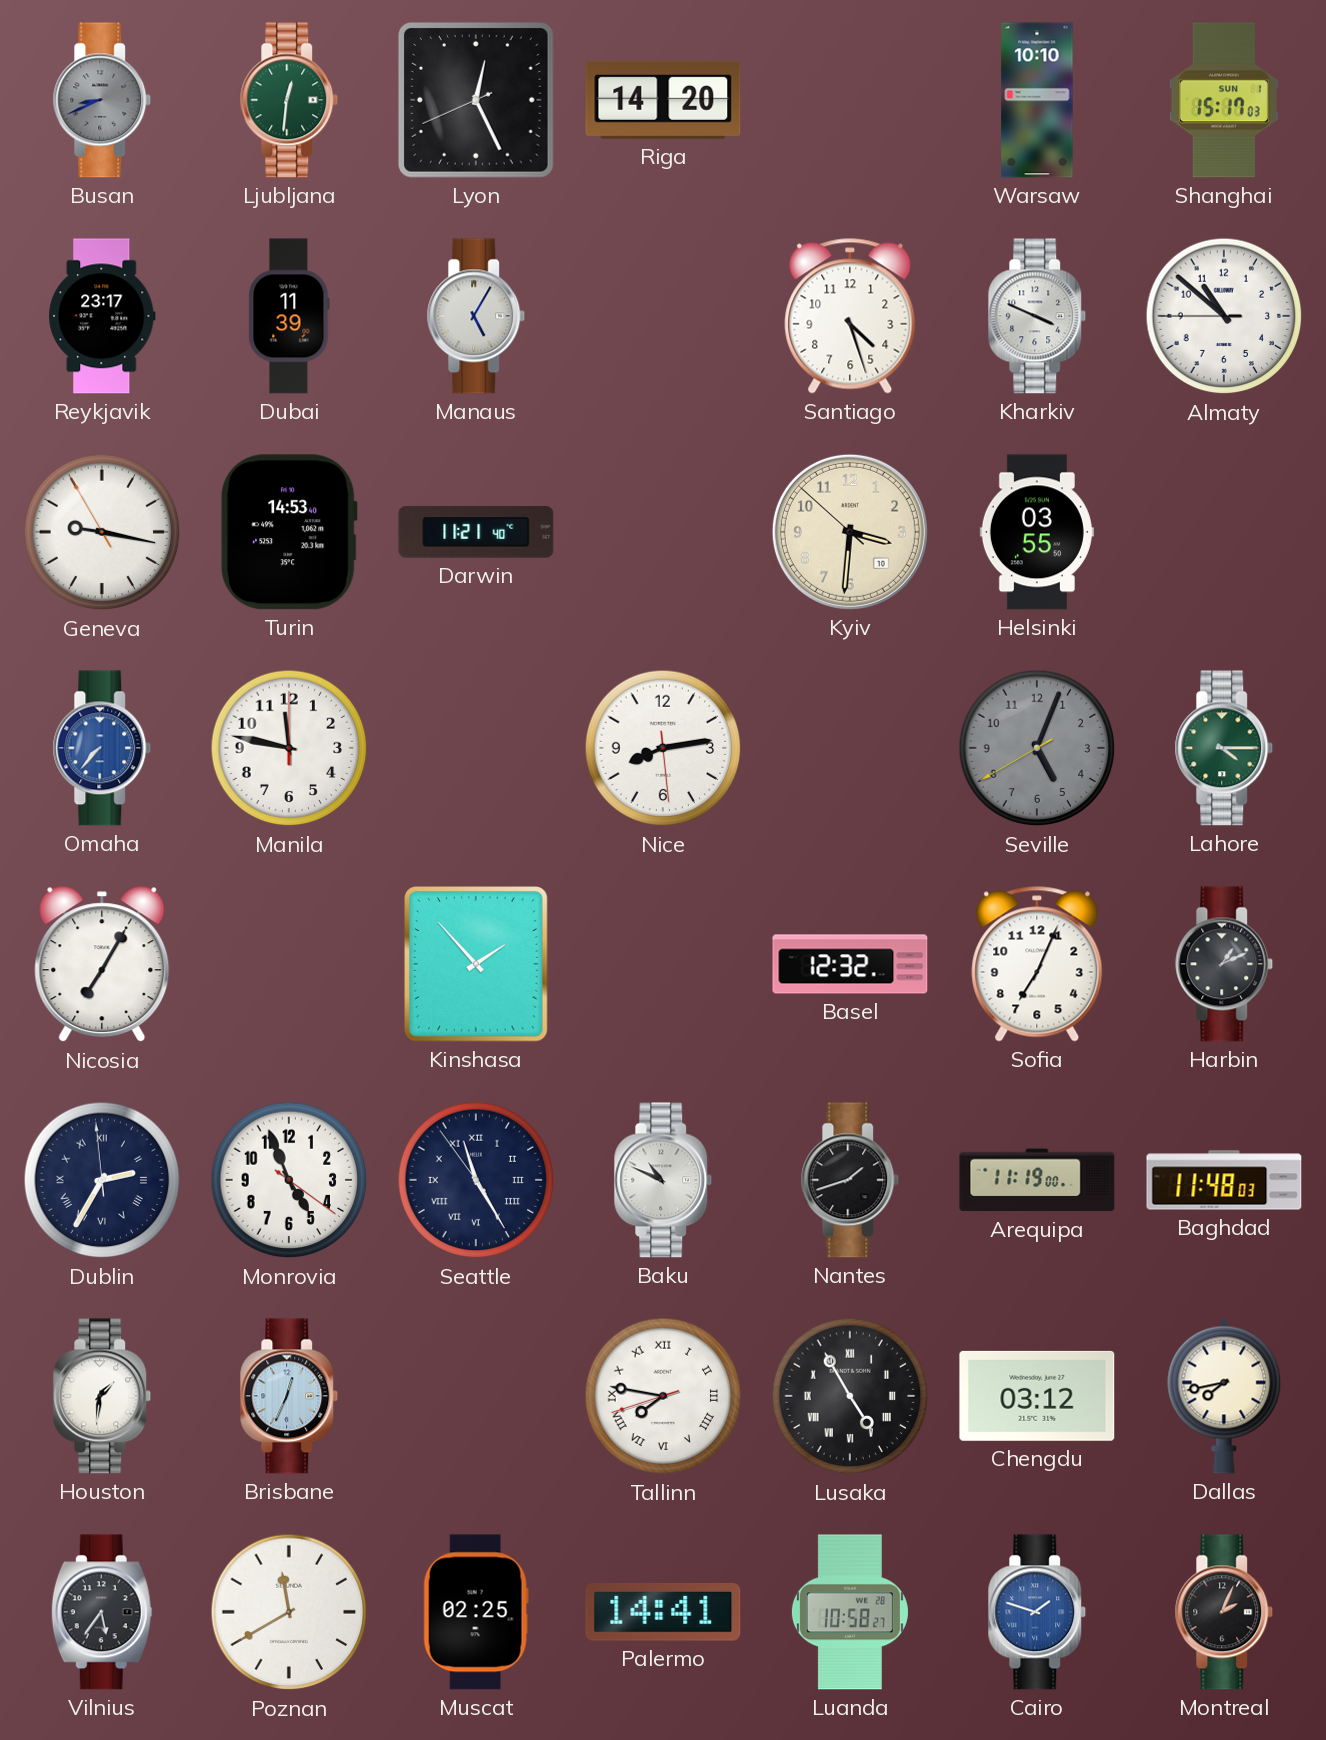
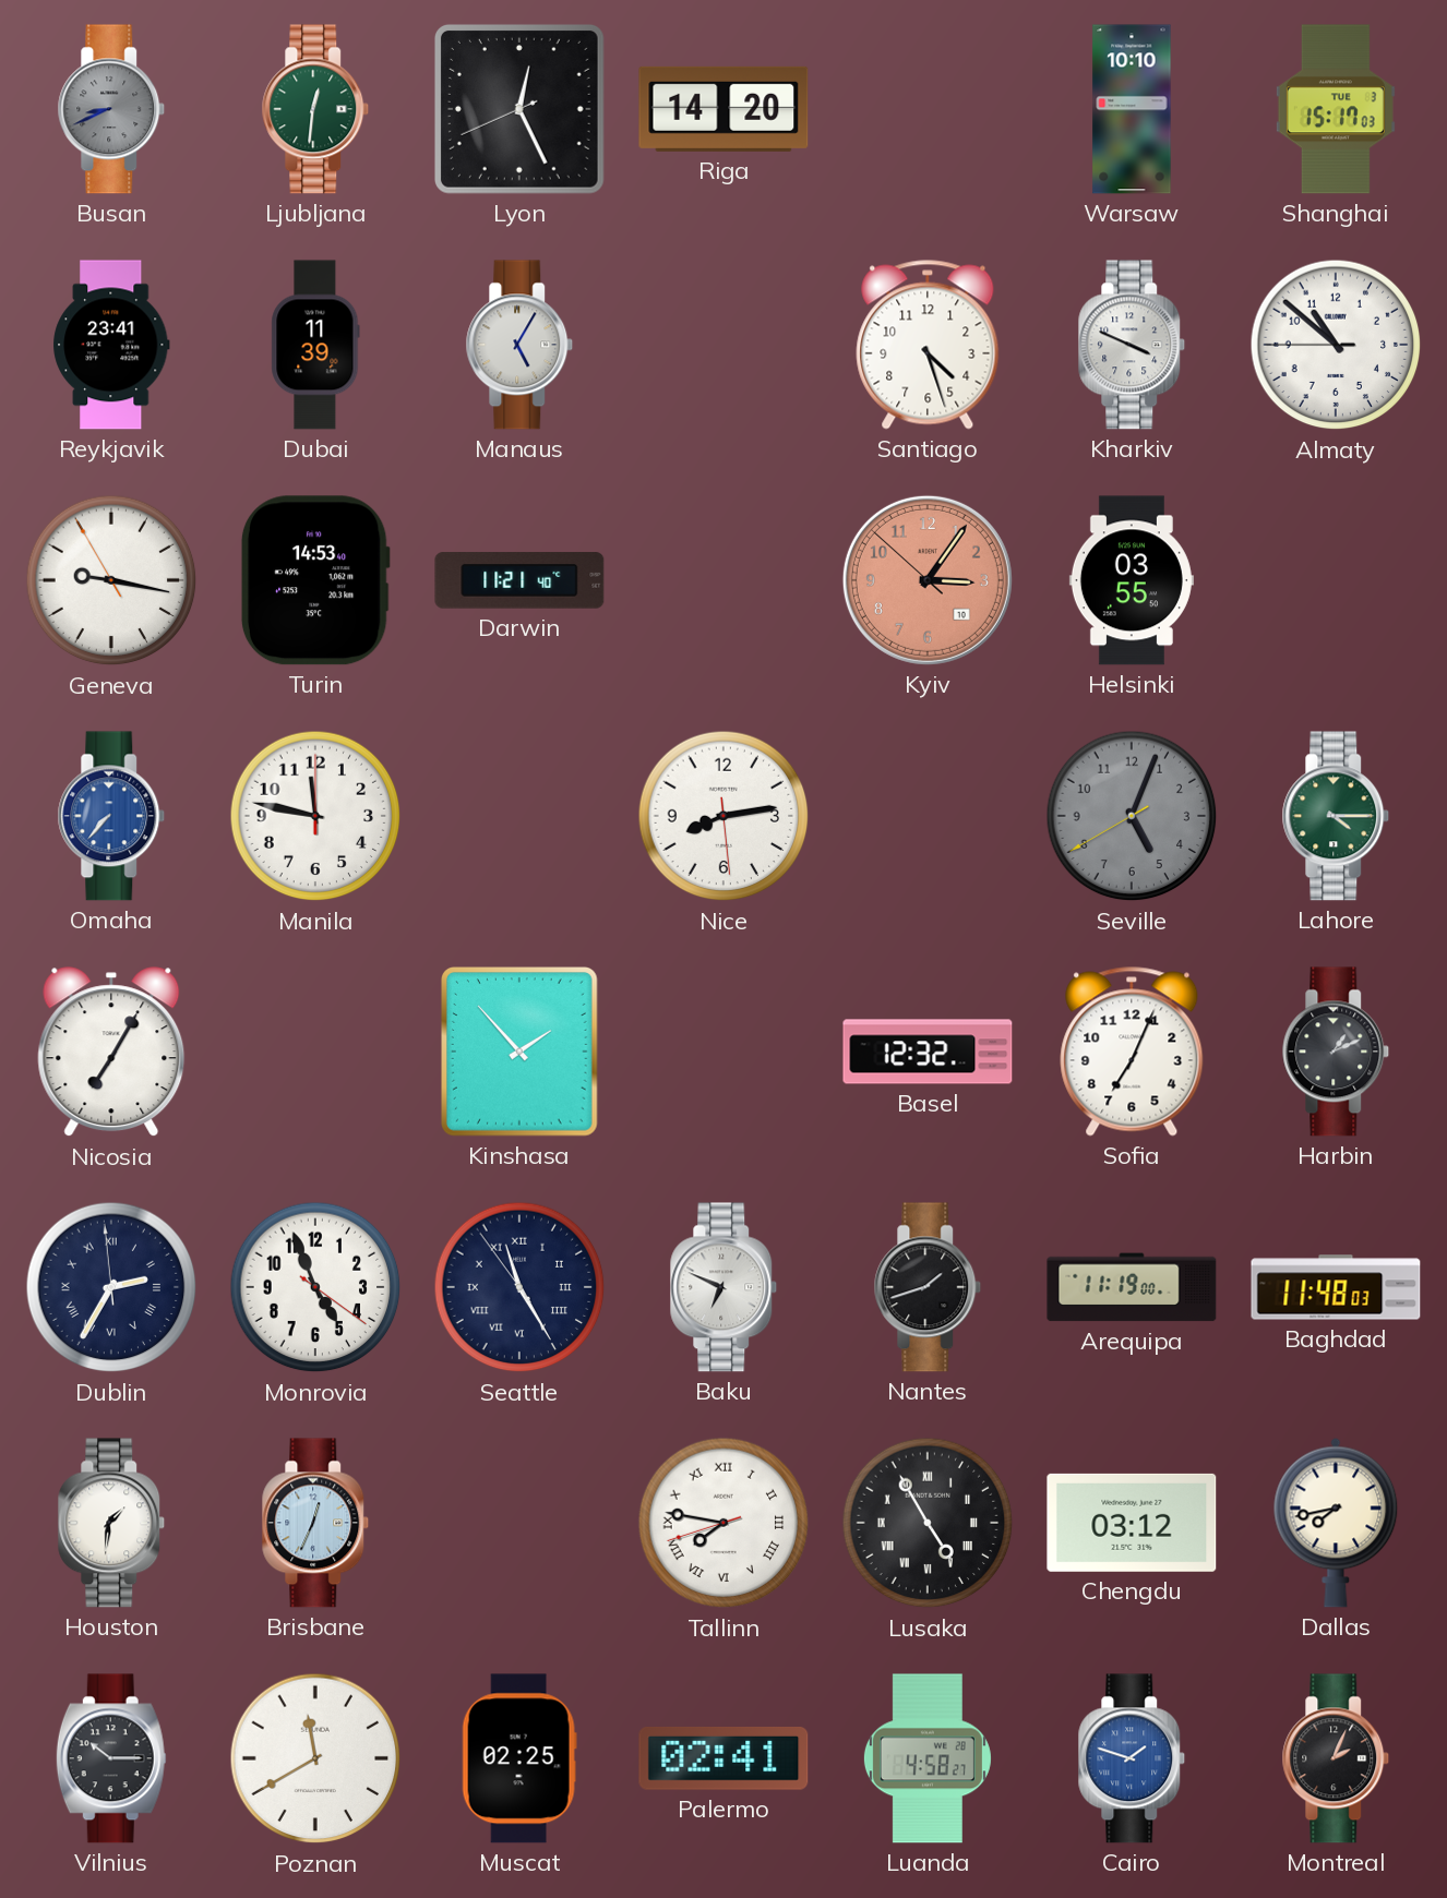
Shanghai date: SUN 1 -> TUE 3 (1336, 109)
Reykjavik: 23:17 -> 23:41 (111, 345)
Kyiv: 3:30 -> 3:05 (928, 580)
Kyiv dial: cream -> salmon (928, 580)
Baku: 10:49 -> 6:49 (723, 1287)
Vilnius: 5:36 -> 10:15 (111, 1758)
Palermo: 14:41 -> 02:41 (723, 1758)
Luanda: 10:58 -> 4:58 (928, 1758)
